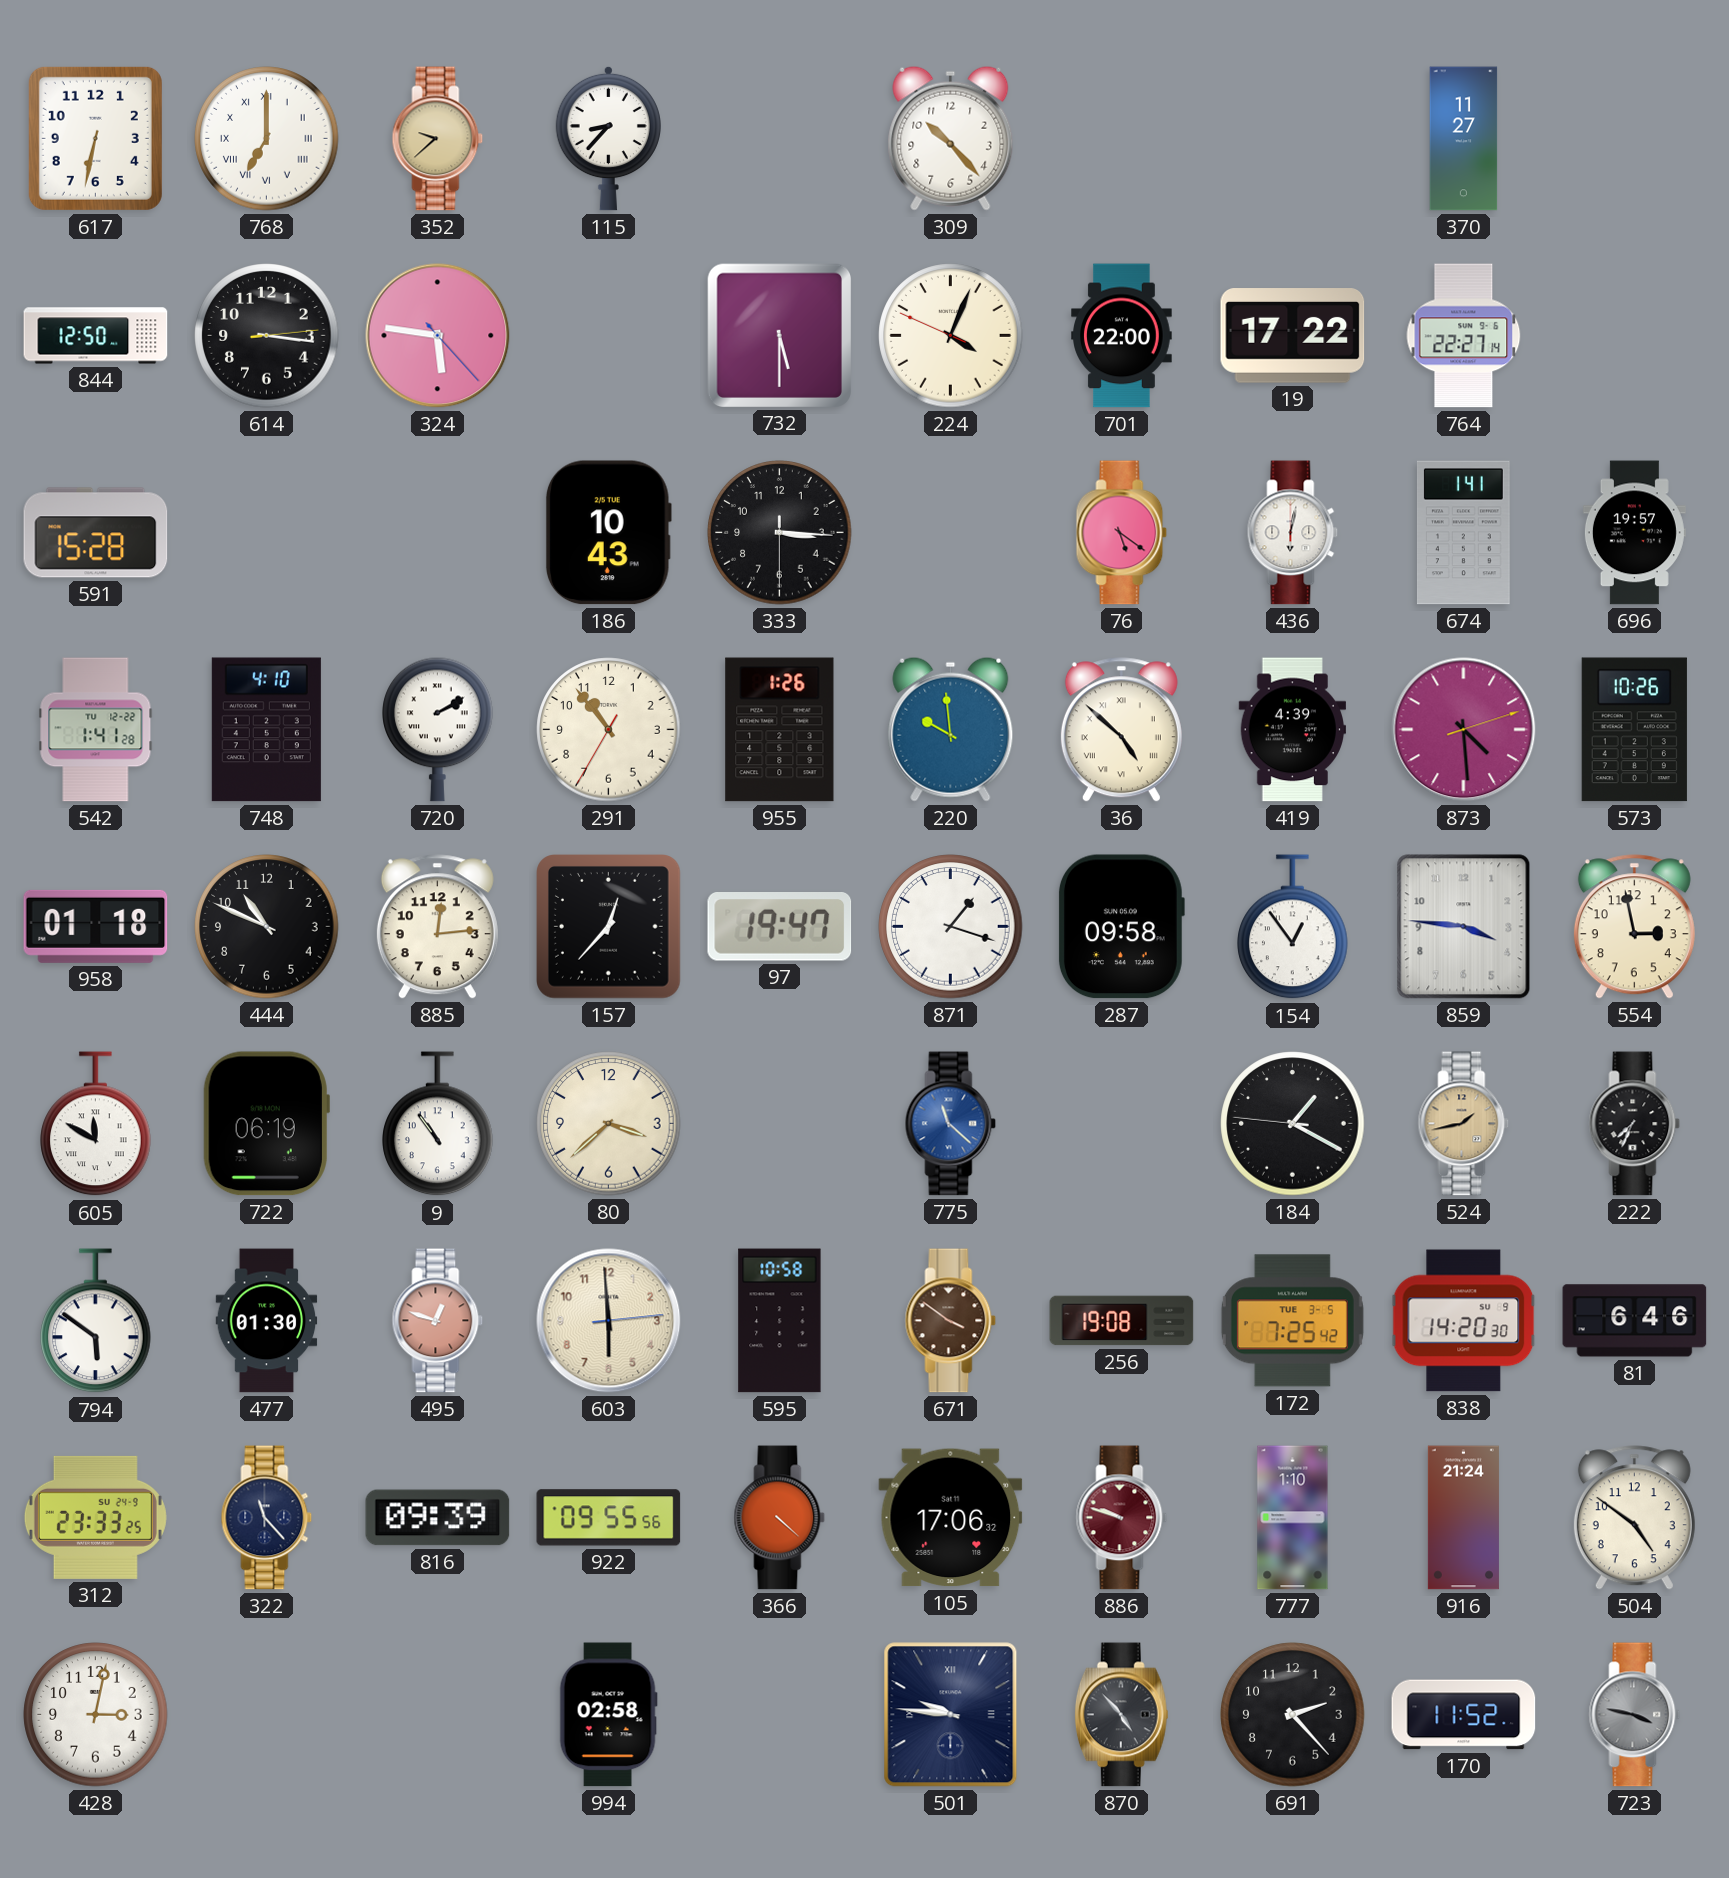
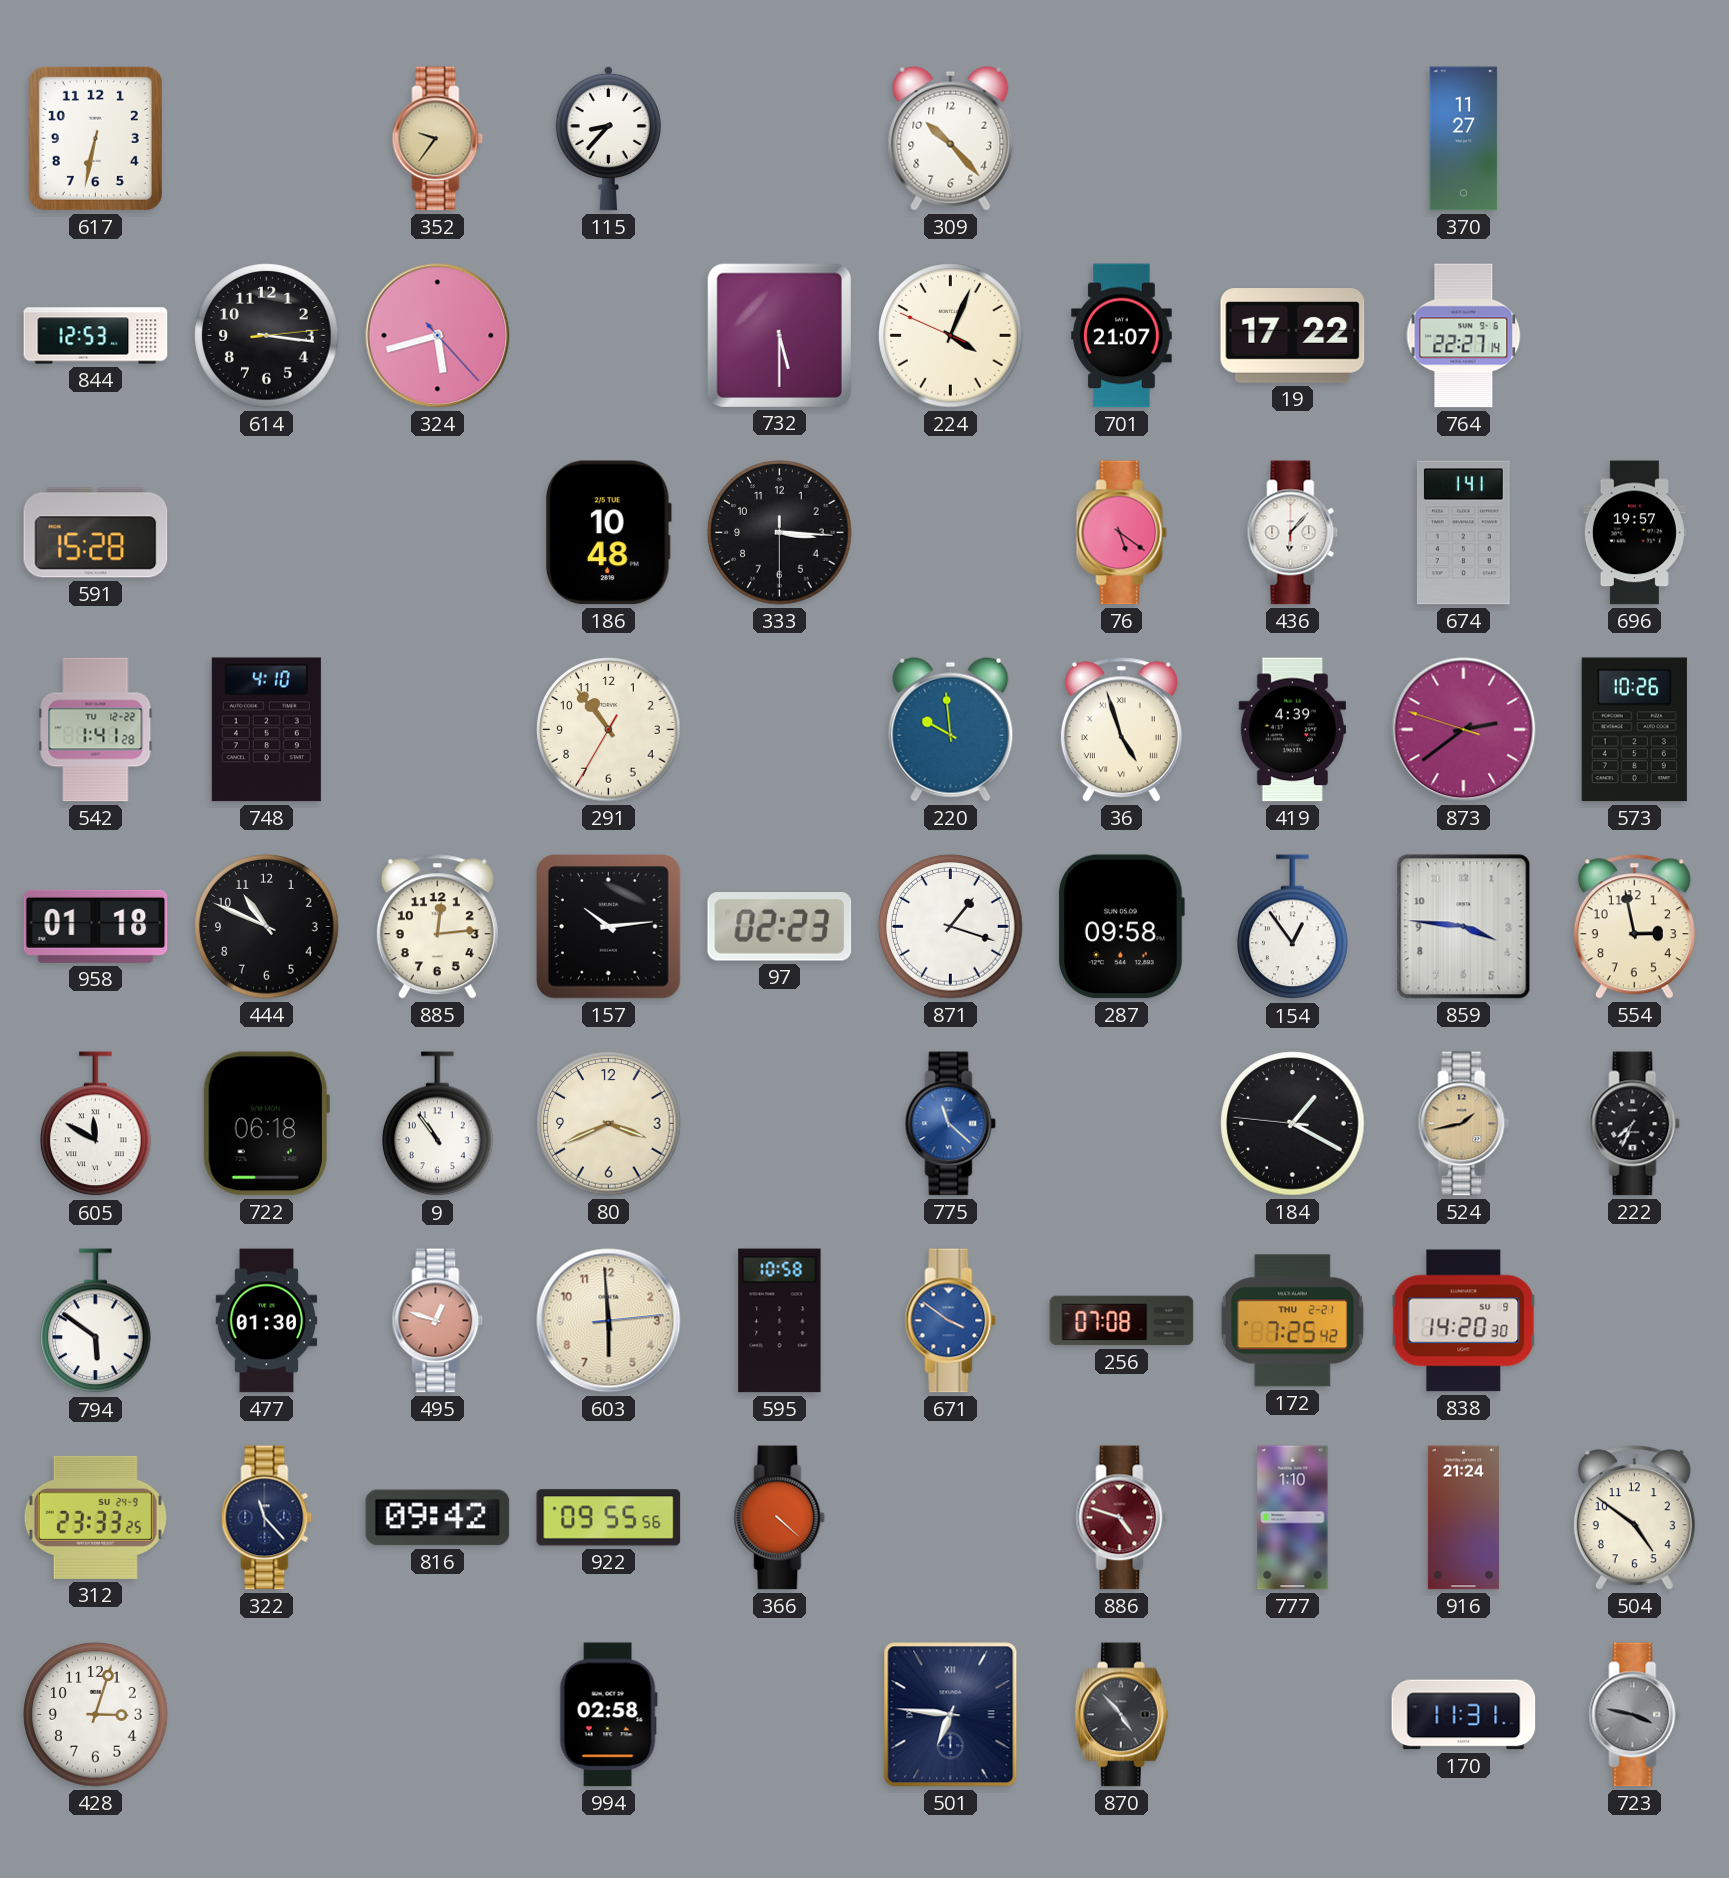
768: 7:00 -> none (267, 139)
352: 9:38 -> 9:36 (438, 139)
844: 12:50 -> 12:53 (96, 336)
324: 5:46 -> 5:42 (438, 336)
701: 22:00 -> 21:07 (1122, 336)
186: 10:43 -> 10:48 (608, 533)
436: 6:02 -> 6:07 (1293, 533)
720: 2:10 -> none (438, 729)
955: 1:26 -> none (780, 730)
36: 4:52 -> 4:57 (1121, 730)
873: 4:29 -> 2:38 (1464, 730)
157: 12:37 -> 10:14 (609, 927)
97: 19:47 -> 02:23 (780, 927)
722: 06:19 -> 06:18 (266, 1124)
80: 3:38 -> 3:41 (609, 1124)
671 dial: brown -> blue (951, 1321)
256: 19:08 -> 07:08 (1122, 1321)
172 date: TUE 3-5 -> THU 2-21 (1292, 1321)
81: 6:46 -> none (1635, 1321)
816: 09:39 -> 09:42 (438, 1518)
105: 17:06 -> none (951, 1518)
886: 9:48 -> 4:48 (1122, 1518)
428: 3:02 -> 3:03 (96, 1715)
501: 9:46 -> 6:46 (951, 1715)
691: 2:23 -> none (1293, 1715)
170: 11:52 -> 11:31 (1464, 1715)
